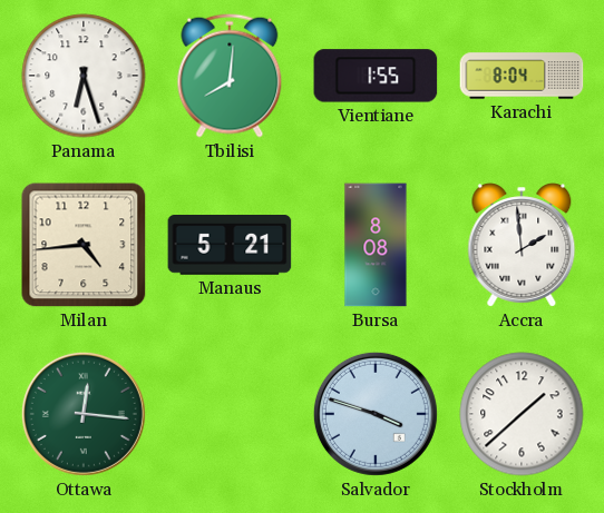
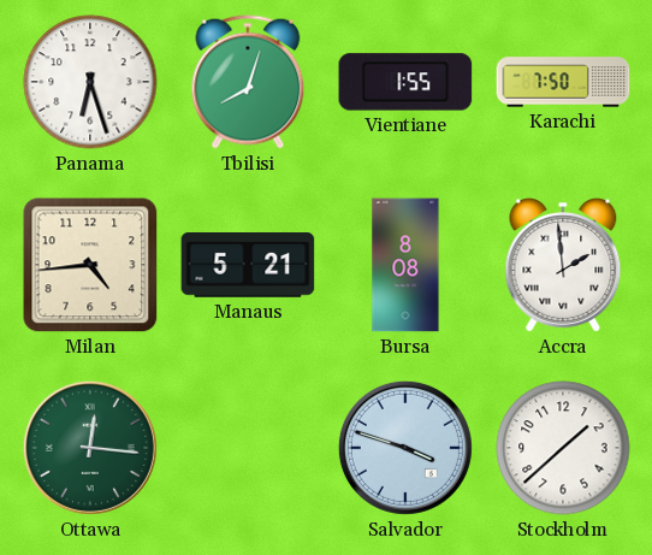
Tbilisi: 8:01 -> 8:03 (248, 82)
Karachi: 8:04 -> 7:50 (563, 82)
